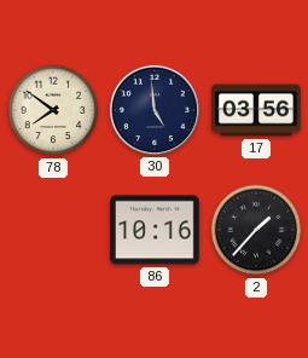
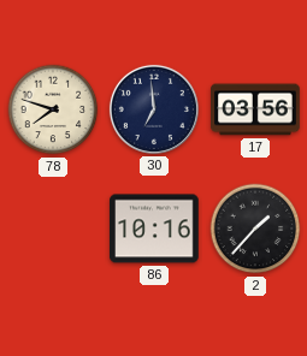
78: 7:51 -> 7:48 (53, 109)
30: 4:59 -> 6:59 (154, 109)
